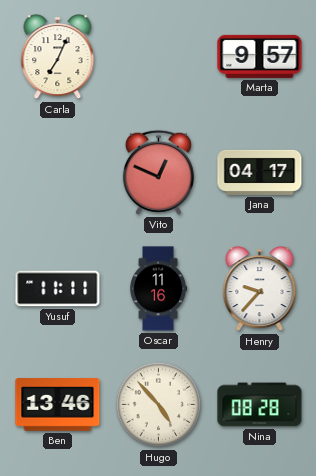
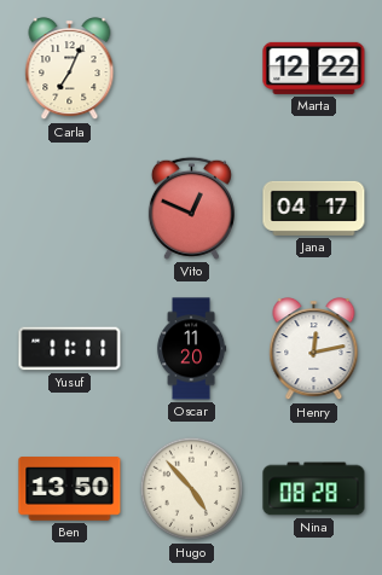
Marta: 9:57 -> 12:22 (314, 68)
Oscar: 11:16 -> 11:20 (191, 349)
Henry: 9:37 -> 12:13 (314, 349)
Ben: 13:46 -> 13:50 (70, 489)
